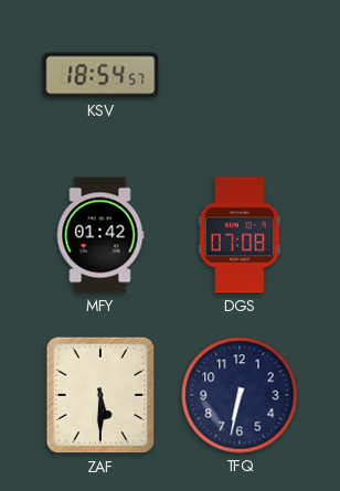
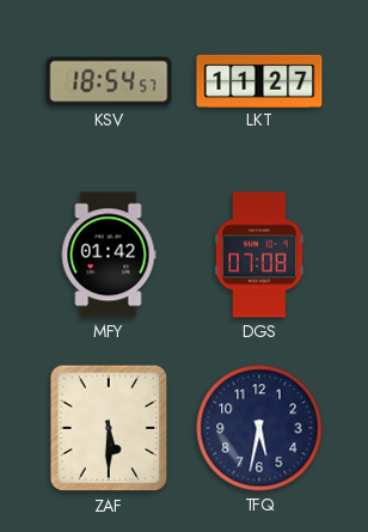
LKT: none -> 11:27 (259, 80)
TFQ: 6:32 -> 5:32 (259, 428)
